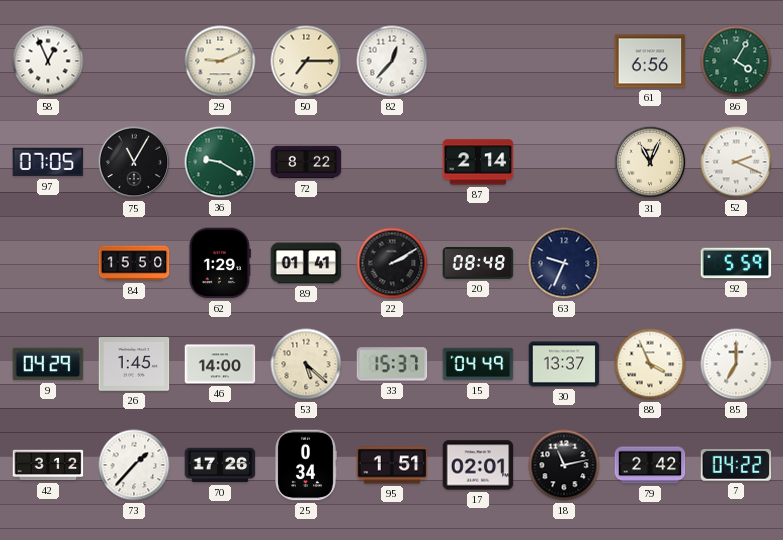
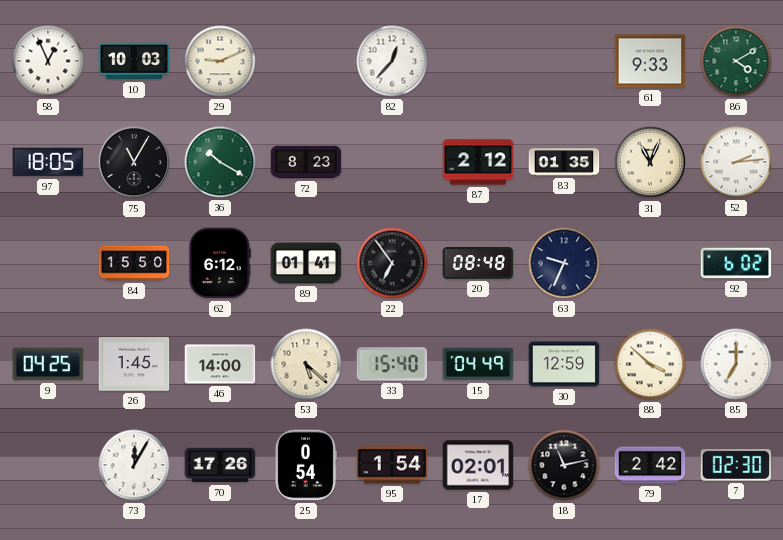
10: none -> 10:03 (134, 61)
50: 7:15 -> none (306, 61)
61: 6:56 -> 9:33 (650, 61)
86: 4:05 -> 4:10 (736, 61)
97: 07:05 -> 18:05 (48, 162)
36: 9:20 -> 10:20 (220, 162)
72: 8:22 -> 8:23 (306, 162)
87: 2:14 -> 2:12 (478, 162)
83: none -> 01:35 (564, 162)
52: 2:19 -> 2:14 (736, 162)
62: 1:29 -> 6:12 (220, 263)
22: 2:10 -> 6:54 (392, 263)
92: 5:59 -> 6:02 (736, 263)
9: 04:29 -> 04:25 (48, 364)
33: 15:37 -> 15:40 (392, 364)
30: 13:37 -> 12:59 (564, 364)
88: 3:56 -> 3:52 (650, 364)
42: 3:12 -> none (48, 465)
73: 1:37 -> 12:05 (134, 465)
25: 0:34 -> 0:54 (306, 465)
95: 1:51 -> 1:54 (392, 465)
7: 04:22 -> 02:30 (736, 466)
